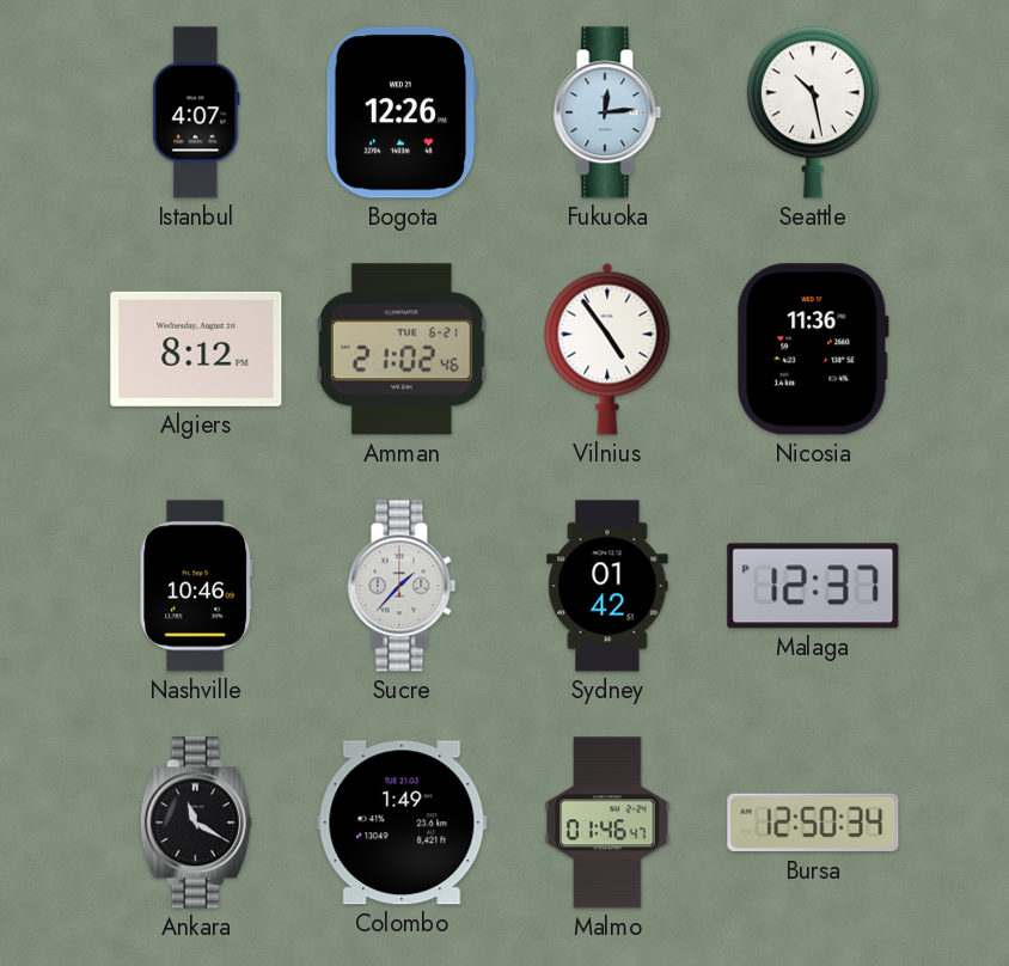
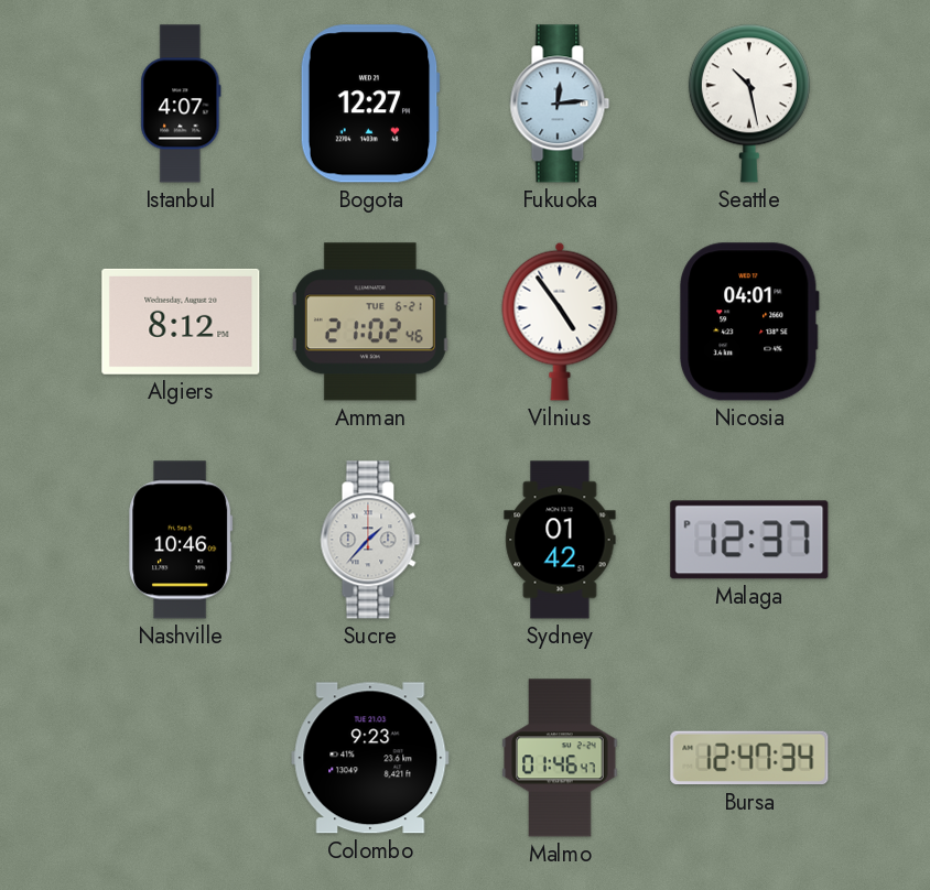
Bogota: 12:26 -> 12:27 (370, 104)
Nicosia: 11:36 -> 04:01 (749, 322)
Ankara: 11:20 -> none (196, 823)
Colombo: 1:49 -> 9:23 (370, 758)
Bursa: 12:50 -> 12:47 (749, 758)
